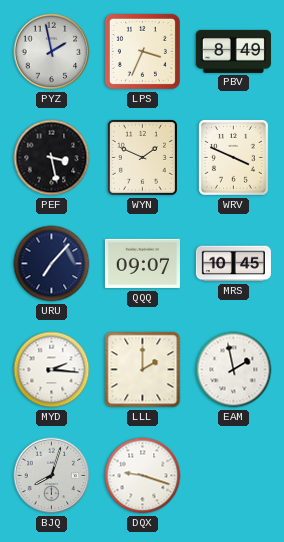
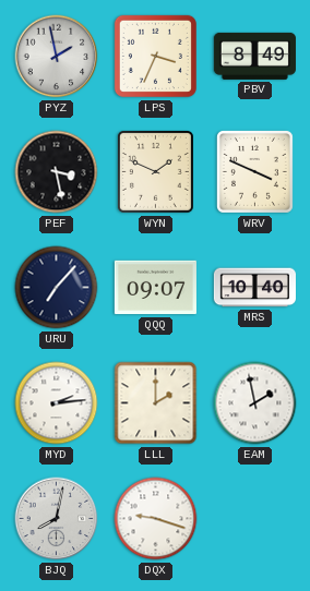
MRS: 10:45 -> 10:40 (254, 288)
MYD: 2:16 -> 2:14 (57, 403)
BJQ: 8:03 -> 8:02 (57, 519)
